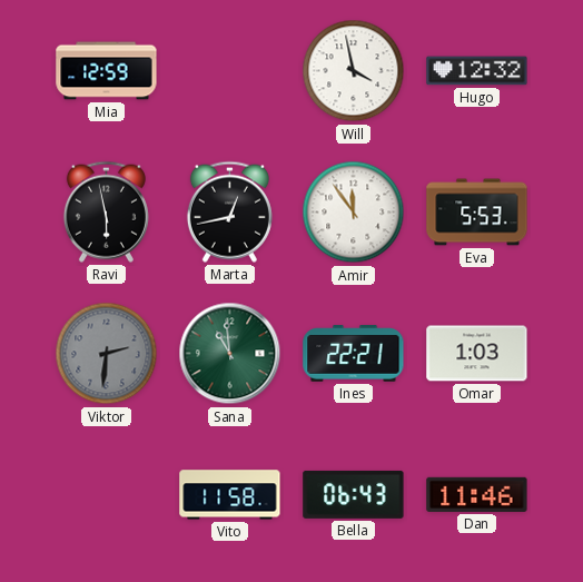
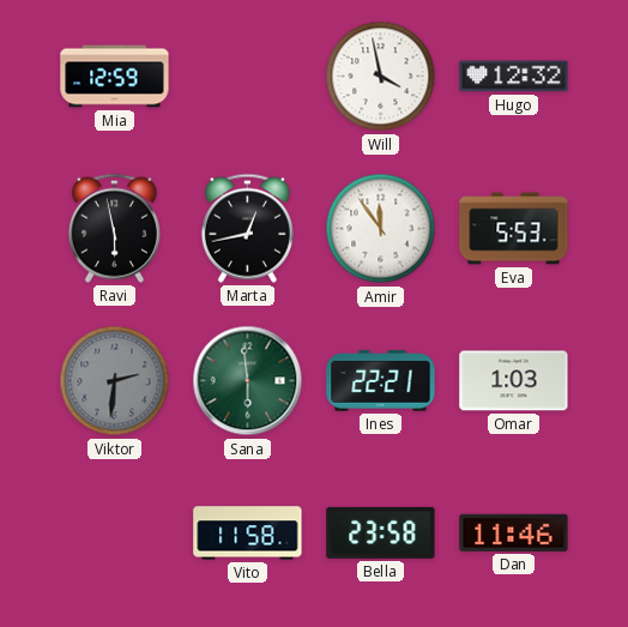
Sana: 10:59 -> 5:59 (248, 381)
Bella: 06:43 -> 23:58 (381, 532)
